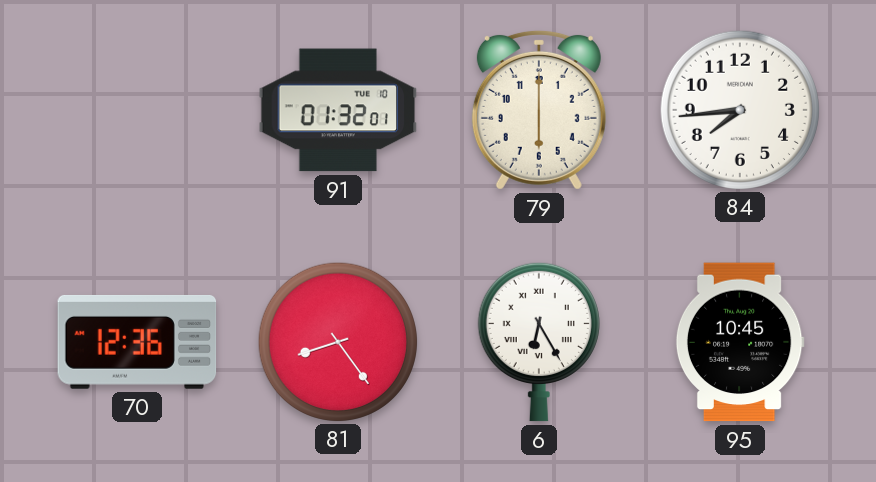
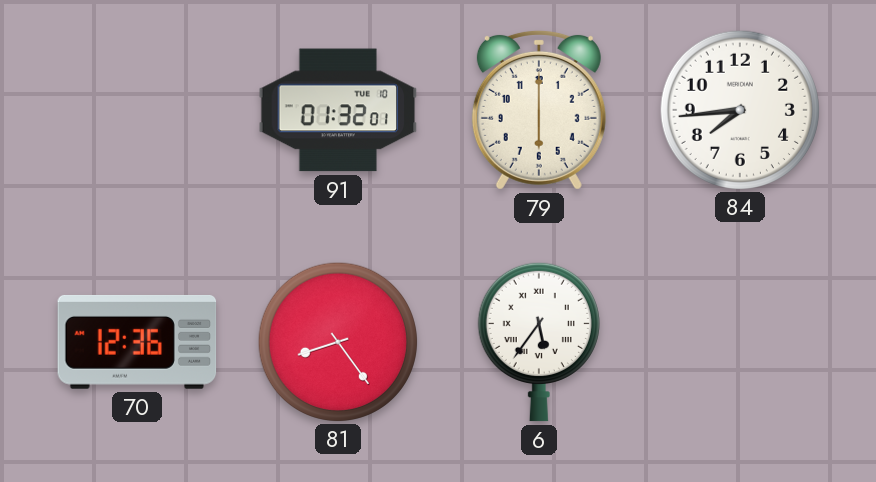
6: 6:25 -> 5:36 (539, 342)
95: 10:45 -> none (740, 342)
